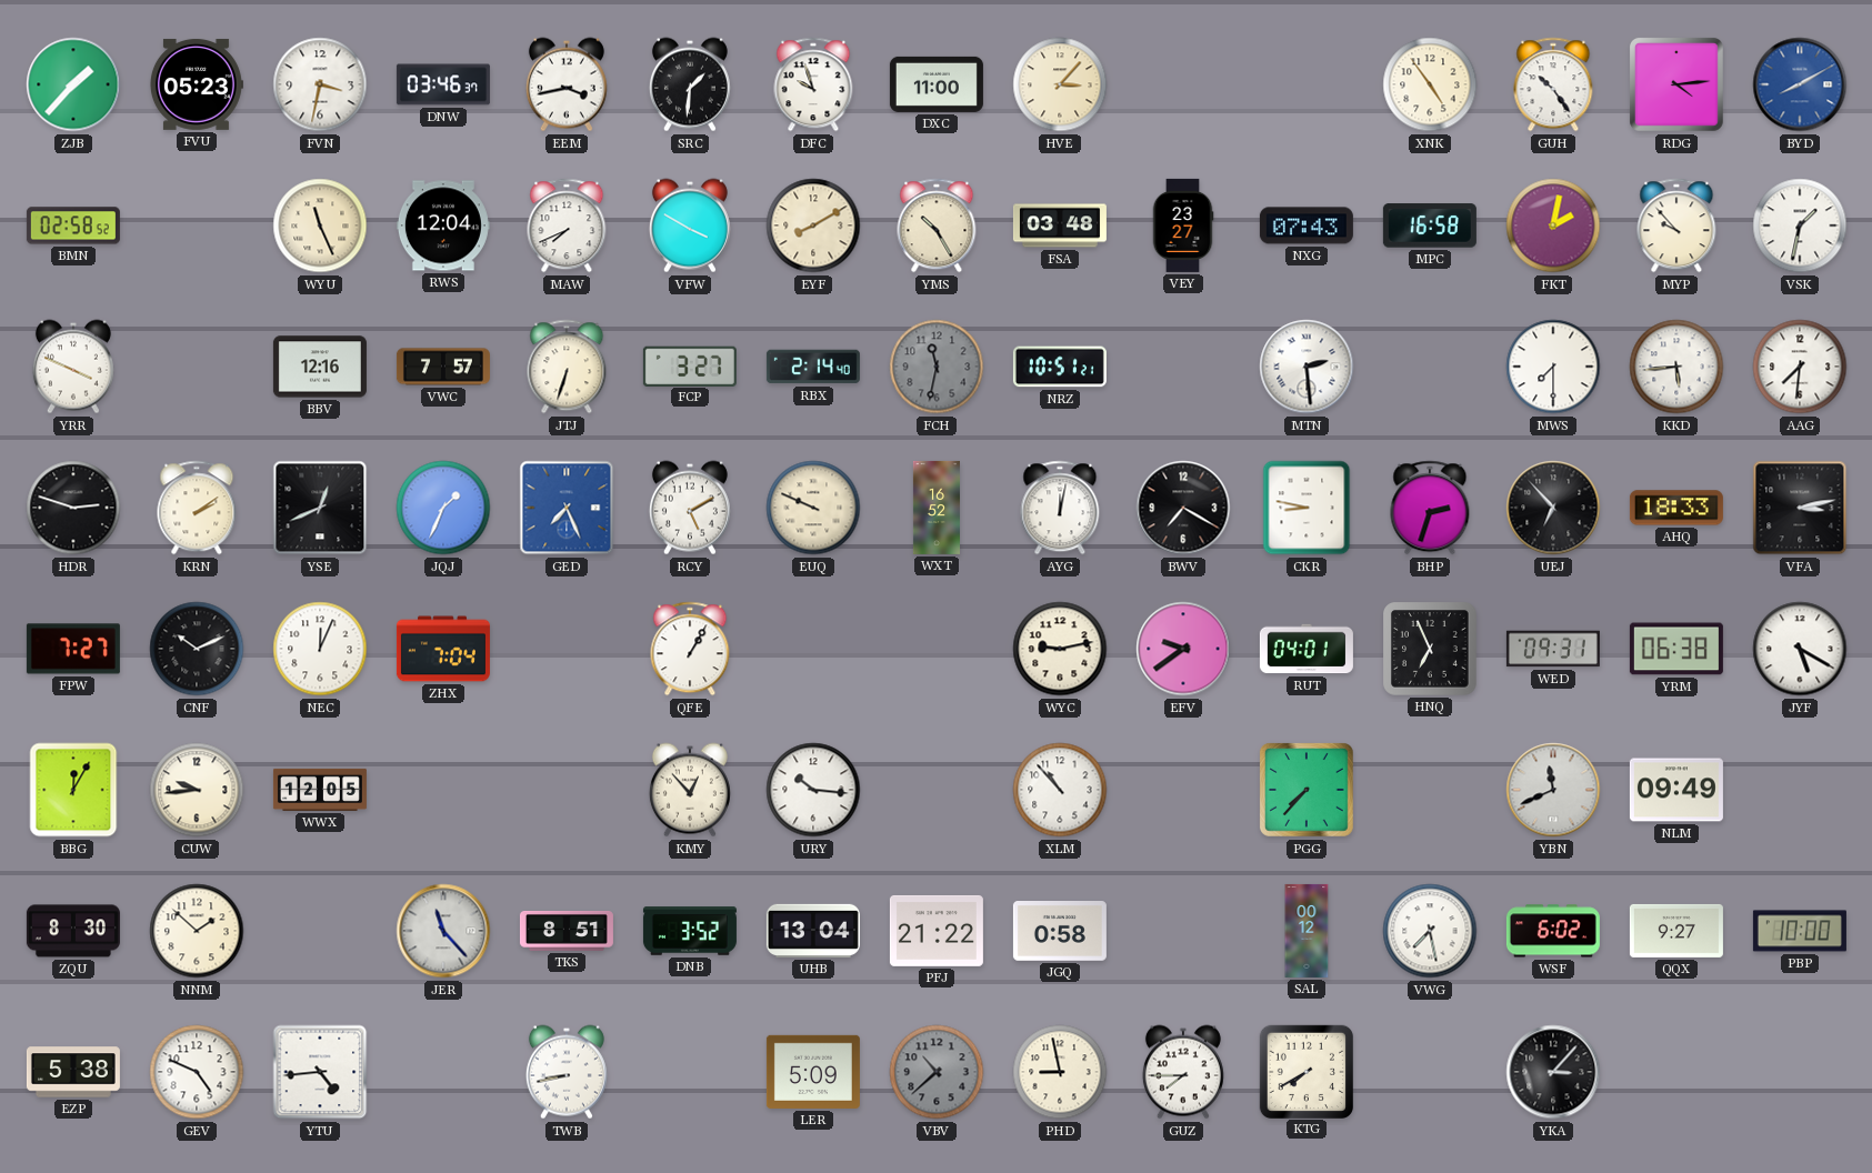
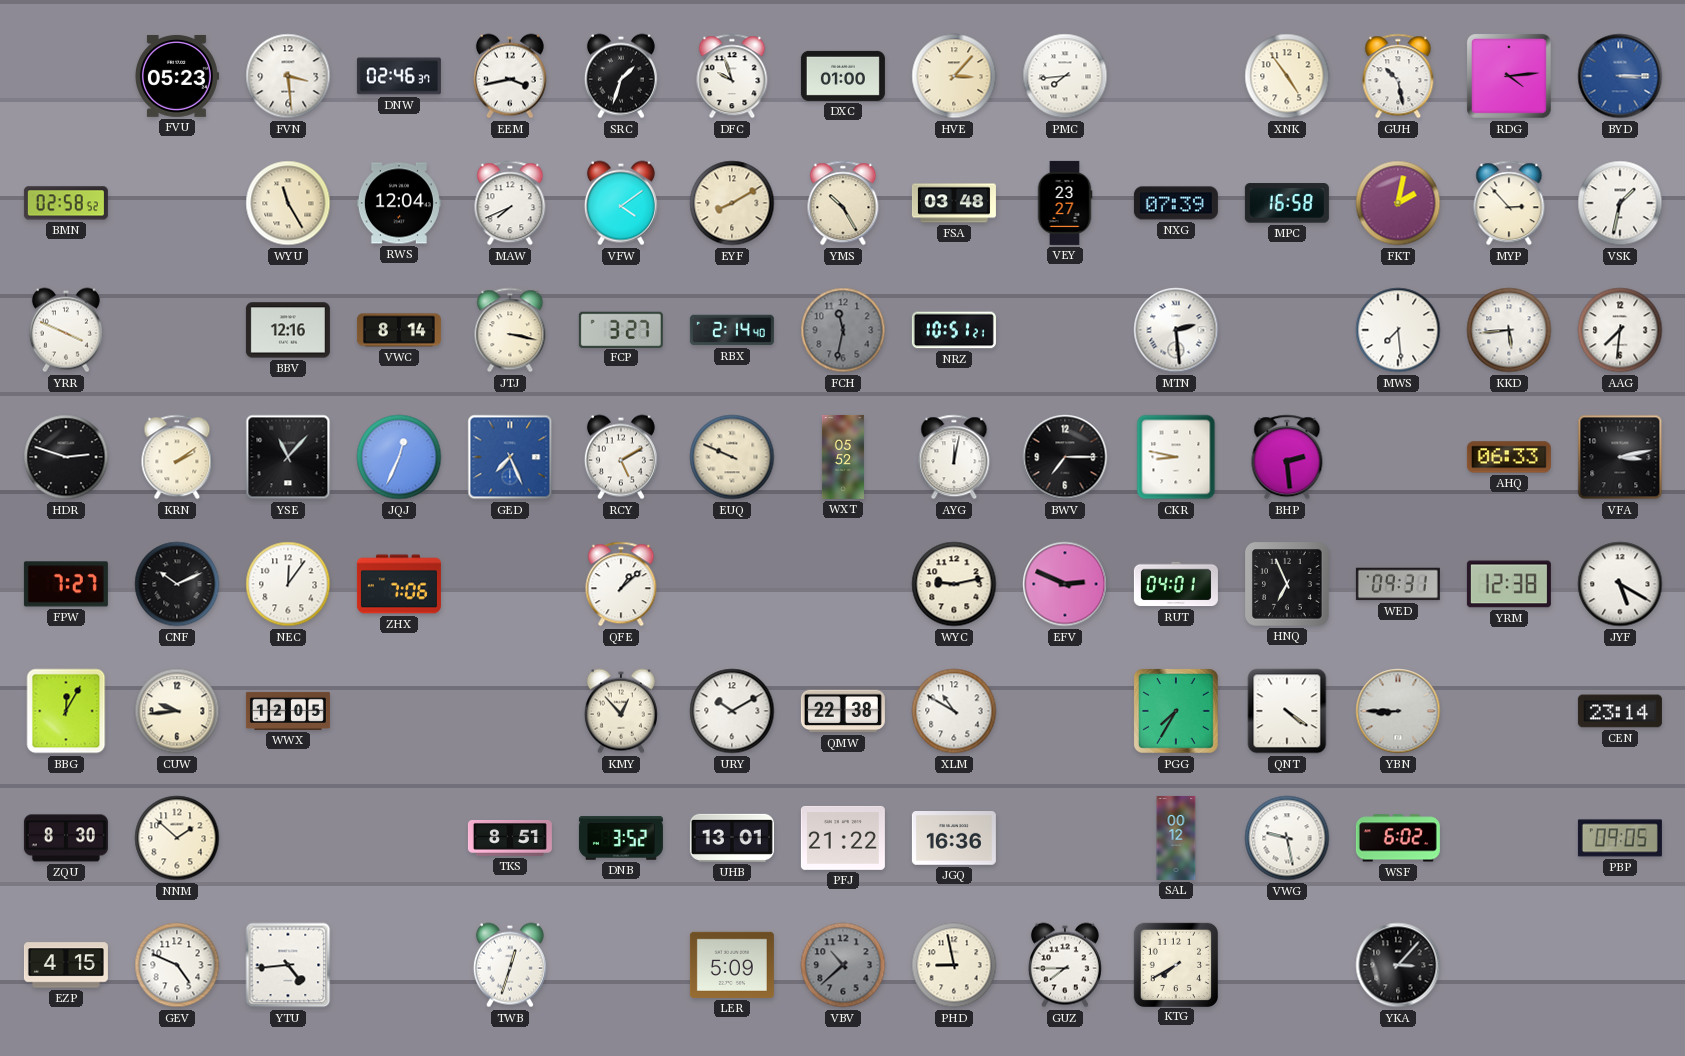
ZJB: 1:37 -> none (73, 84)
FVN: 3:32 -> 3:29 (288, 76)
DNW: 03:46 -> 02:46 (399, 76)
SRC: 1:31 -> 1:33 (621, 76)
DXC: 11:00 -> 01:00 (843, 76)
PMC: none -> 7:44 (1065, 76)
GUH: 10:24 -> 10:28 (1398, 76)
BYD: 8:10 -> 3:15 (1620, 76)
WYU: 11:26 -> 11:25 (288, 203)
VFW: 3:50 -> 4:09 (621, 203)
NXG: 07:43 -> 07:39 (1176, 203)
MYP: 9:53 -> 2:53 (1509, 203)
VWC: 7:57 -> 8:14 (399, 330)
JTJ: 6:33 -> 3:17 (510, 330)
MWS: 7:30 -> 7:29 (1398, 330)
YSE: 12:41 -> 11:07 (288, 457)
JQJ: 1:34 -> 12:34 (399, 457)
WXT: 16:52 -> 05:52 (843, 457)
BWV: 7:20 -> 7:15 (1065, 457)
BHP: 2:33 -> 2:29 (1287, 457)
UEJ: 6:53 -> none (1553, 508)
AHQ: 18:33 -> 06:33 (1509, 457)
NEC: 12:04 -> 12:06 (288, 584)
ZHX: 7:04 -> 7:06 (399, 584)
QFE: 1:05 -> 1:08 (621, 584)
EFV: 9:39 -> 2:49 (1065, 584)
YRM: 06:38 -> 12:38 (1509, 584)
URY: 10:16 -> 10:10 (732, 711)
QMW: none -> 22:38 (843, 711)
XLM: 10:53 -> 10:50 (954, 711)
PGG: 7:37 -> 7:35 (1176, 711)
QNT: none -> 4:21 (1287, 711)
YBN: 11:41 -> 8:45 (1398, 711)
NLM: 09:49 -> none (1676, 790)
CEN: none -> 23:14 (1620, 711)
JER: 11:23 -> none (443, 931)
UHB: 13:04 -> 13:01 (732, 838)
JGQ: 0:58 -> 16:36 (954, 839)
VWG: 7:28 -> 9:28 (1287, 838)
QQX: 9:27 -> none (1676, 931)
PBP: 10:00 -> 09:05 (1620, 838)
EZP: 5:38 -> 4:15 (66, 965)
TWB: 8:43 -> 12:33 (510, 965)
